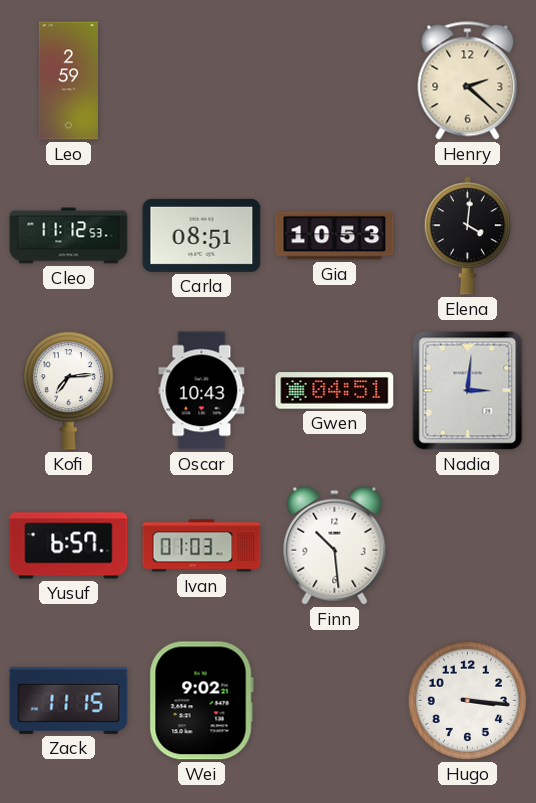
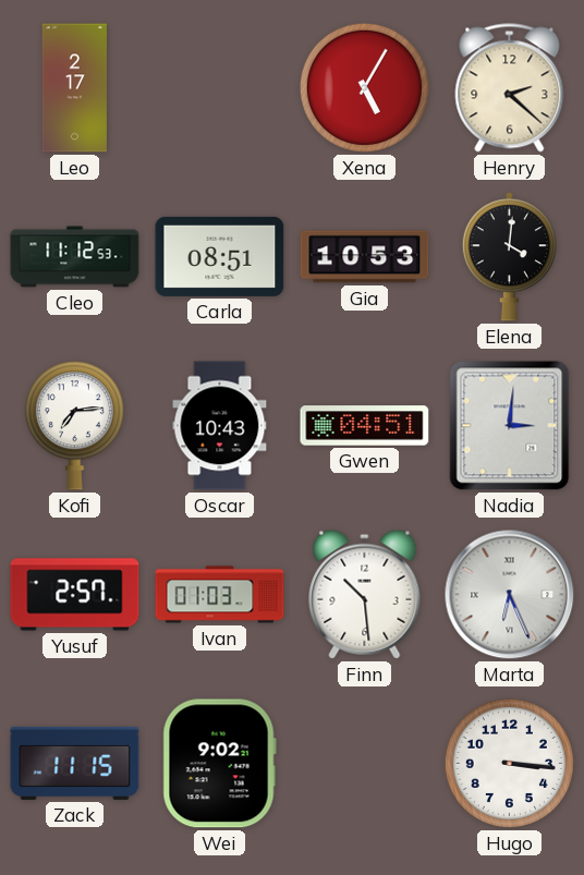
Leo: 2:59 -> 2:17 (74, 88)
Xena: none -> 5:05 (364, 87)
Yusuf: 6:57 -> 2:57 (75, 595)
Marta: none -> 6:26 (510, 595)
